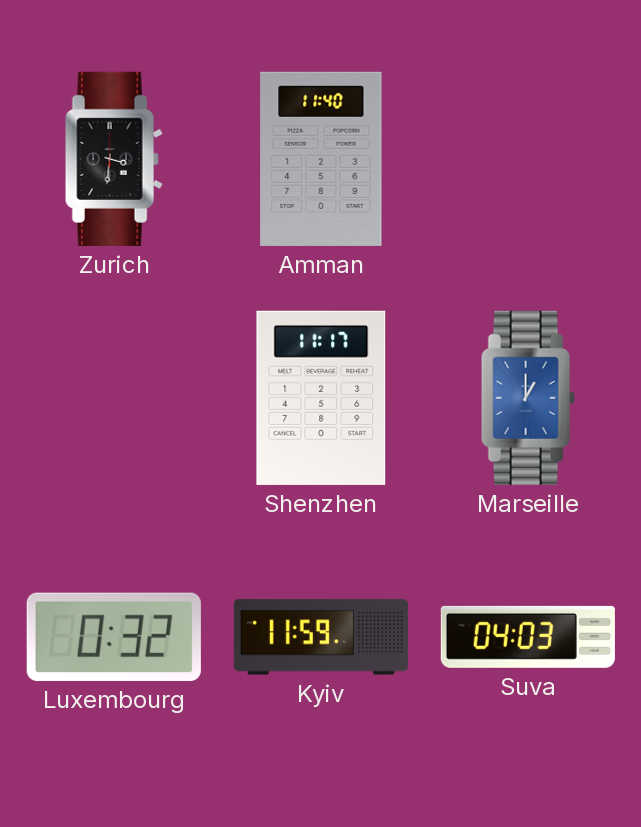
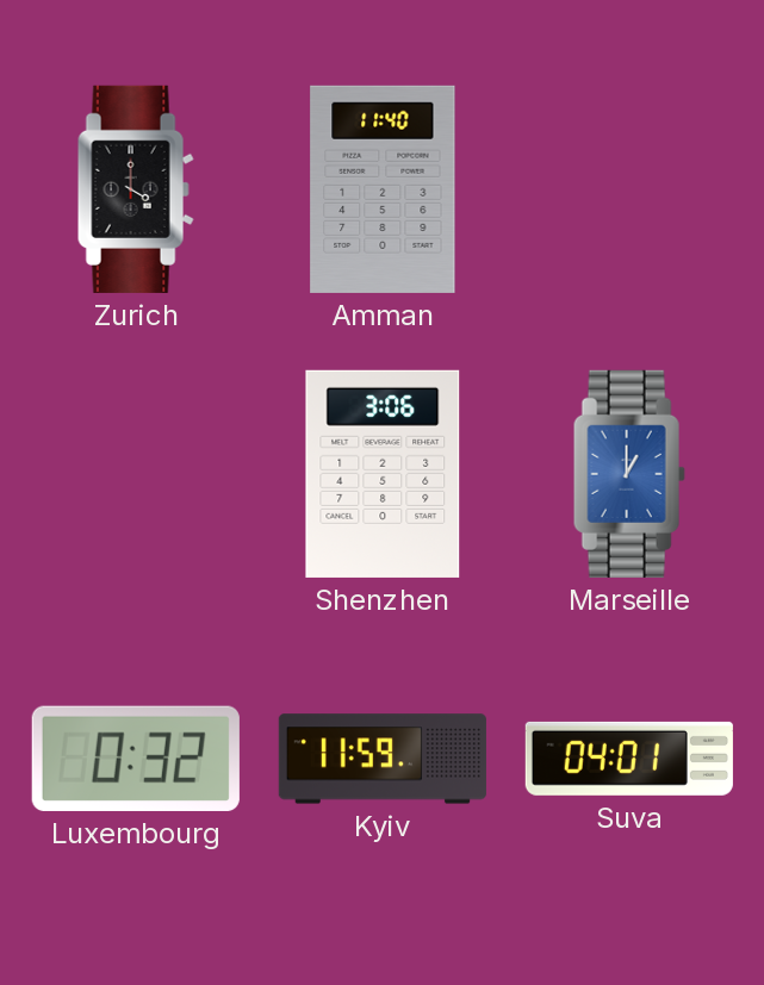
Zurich: 3:31 -> 4:00 (136, 189)
Shenzhen: 11:17 -> 3:06 (383, 474)
Suva: 04:03 -> 04:01 (629, 759)
